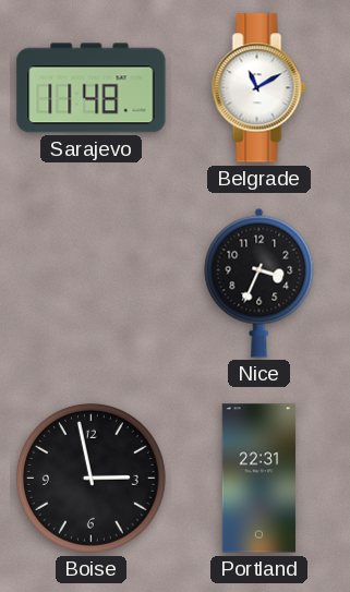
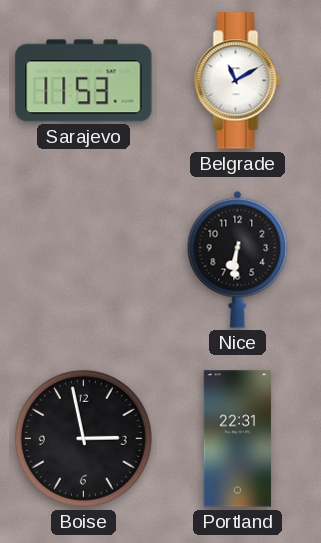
Sarajevo: 11:48 -> 11:53 (84, 81)
Nice: 3:34 -> 6:31 (238, 259)
